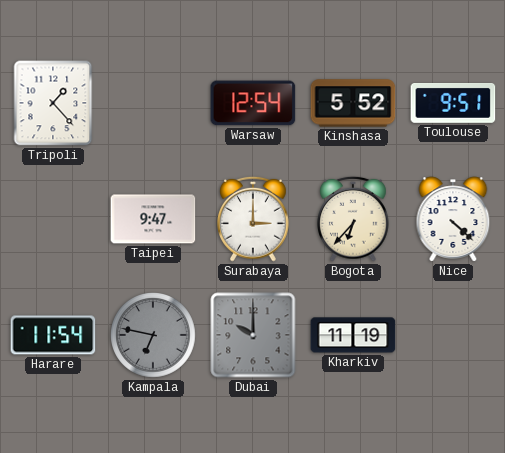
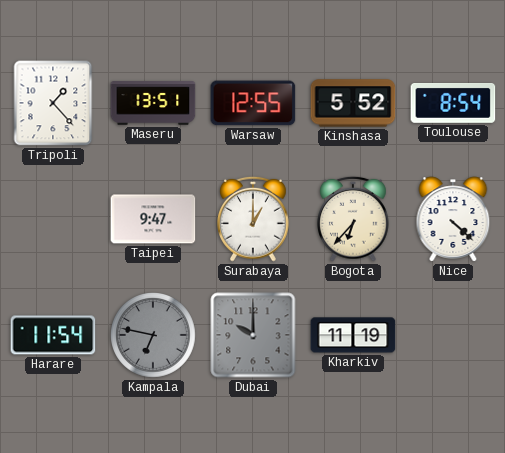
Maseru: none -> 13:51 (153, 103)
Warsaw: 12:54 -> 12:55 (253, 103)
Toulouse: 9:51 -> 8:54 (453, 104)
Surabaya: 3:00 -> 1:00 (254, 219)
